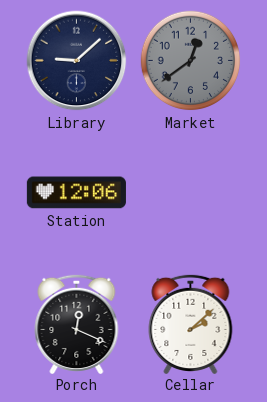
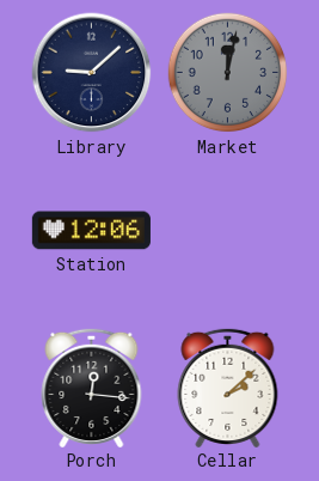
Market: 12:39 -> 12:02 (228, 73)
Porch: 12:19 -> 12:16 (92, 386)
